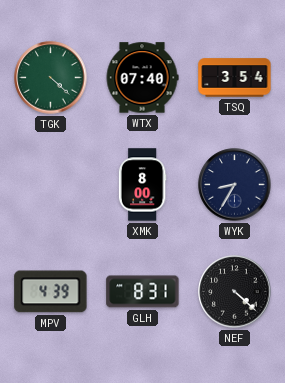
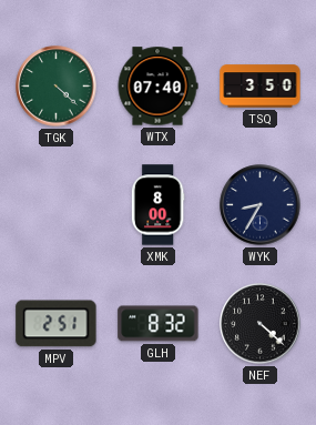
TSQ: 3:54 -> 3:50 (261, 87)
MPV: 4:39 -> 2:51 (57, 324)
GLH: 8:31 -> 8:32 (159, 324)
